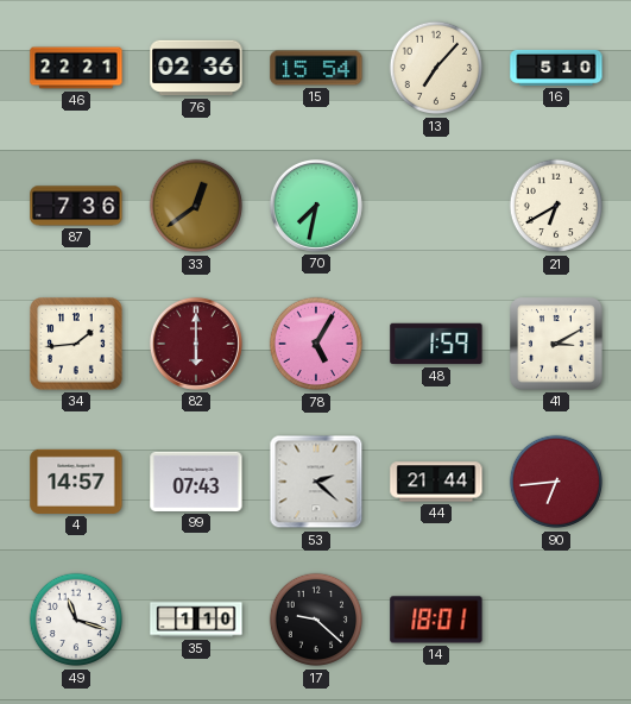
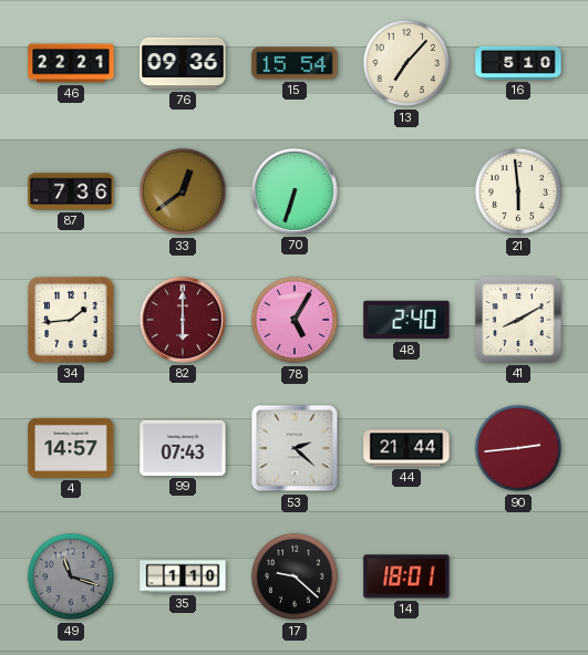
76: 02:36 -> 09:36 (183, 63)
70: 7:32 -> 6:33 (295, 191)
21: 6:40 -> 5:59 (518, 191)
48: 1:59 -> 2:40 (406, 320)
41: 3:10 -> 8:10 (518, 320)
90: 6:44 -> 2:44 (518, 448)
49 dial: white -> grey (71, 576)
